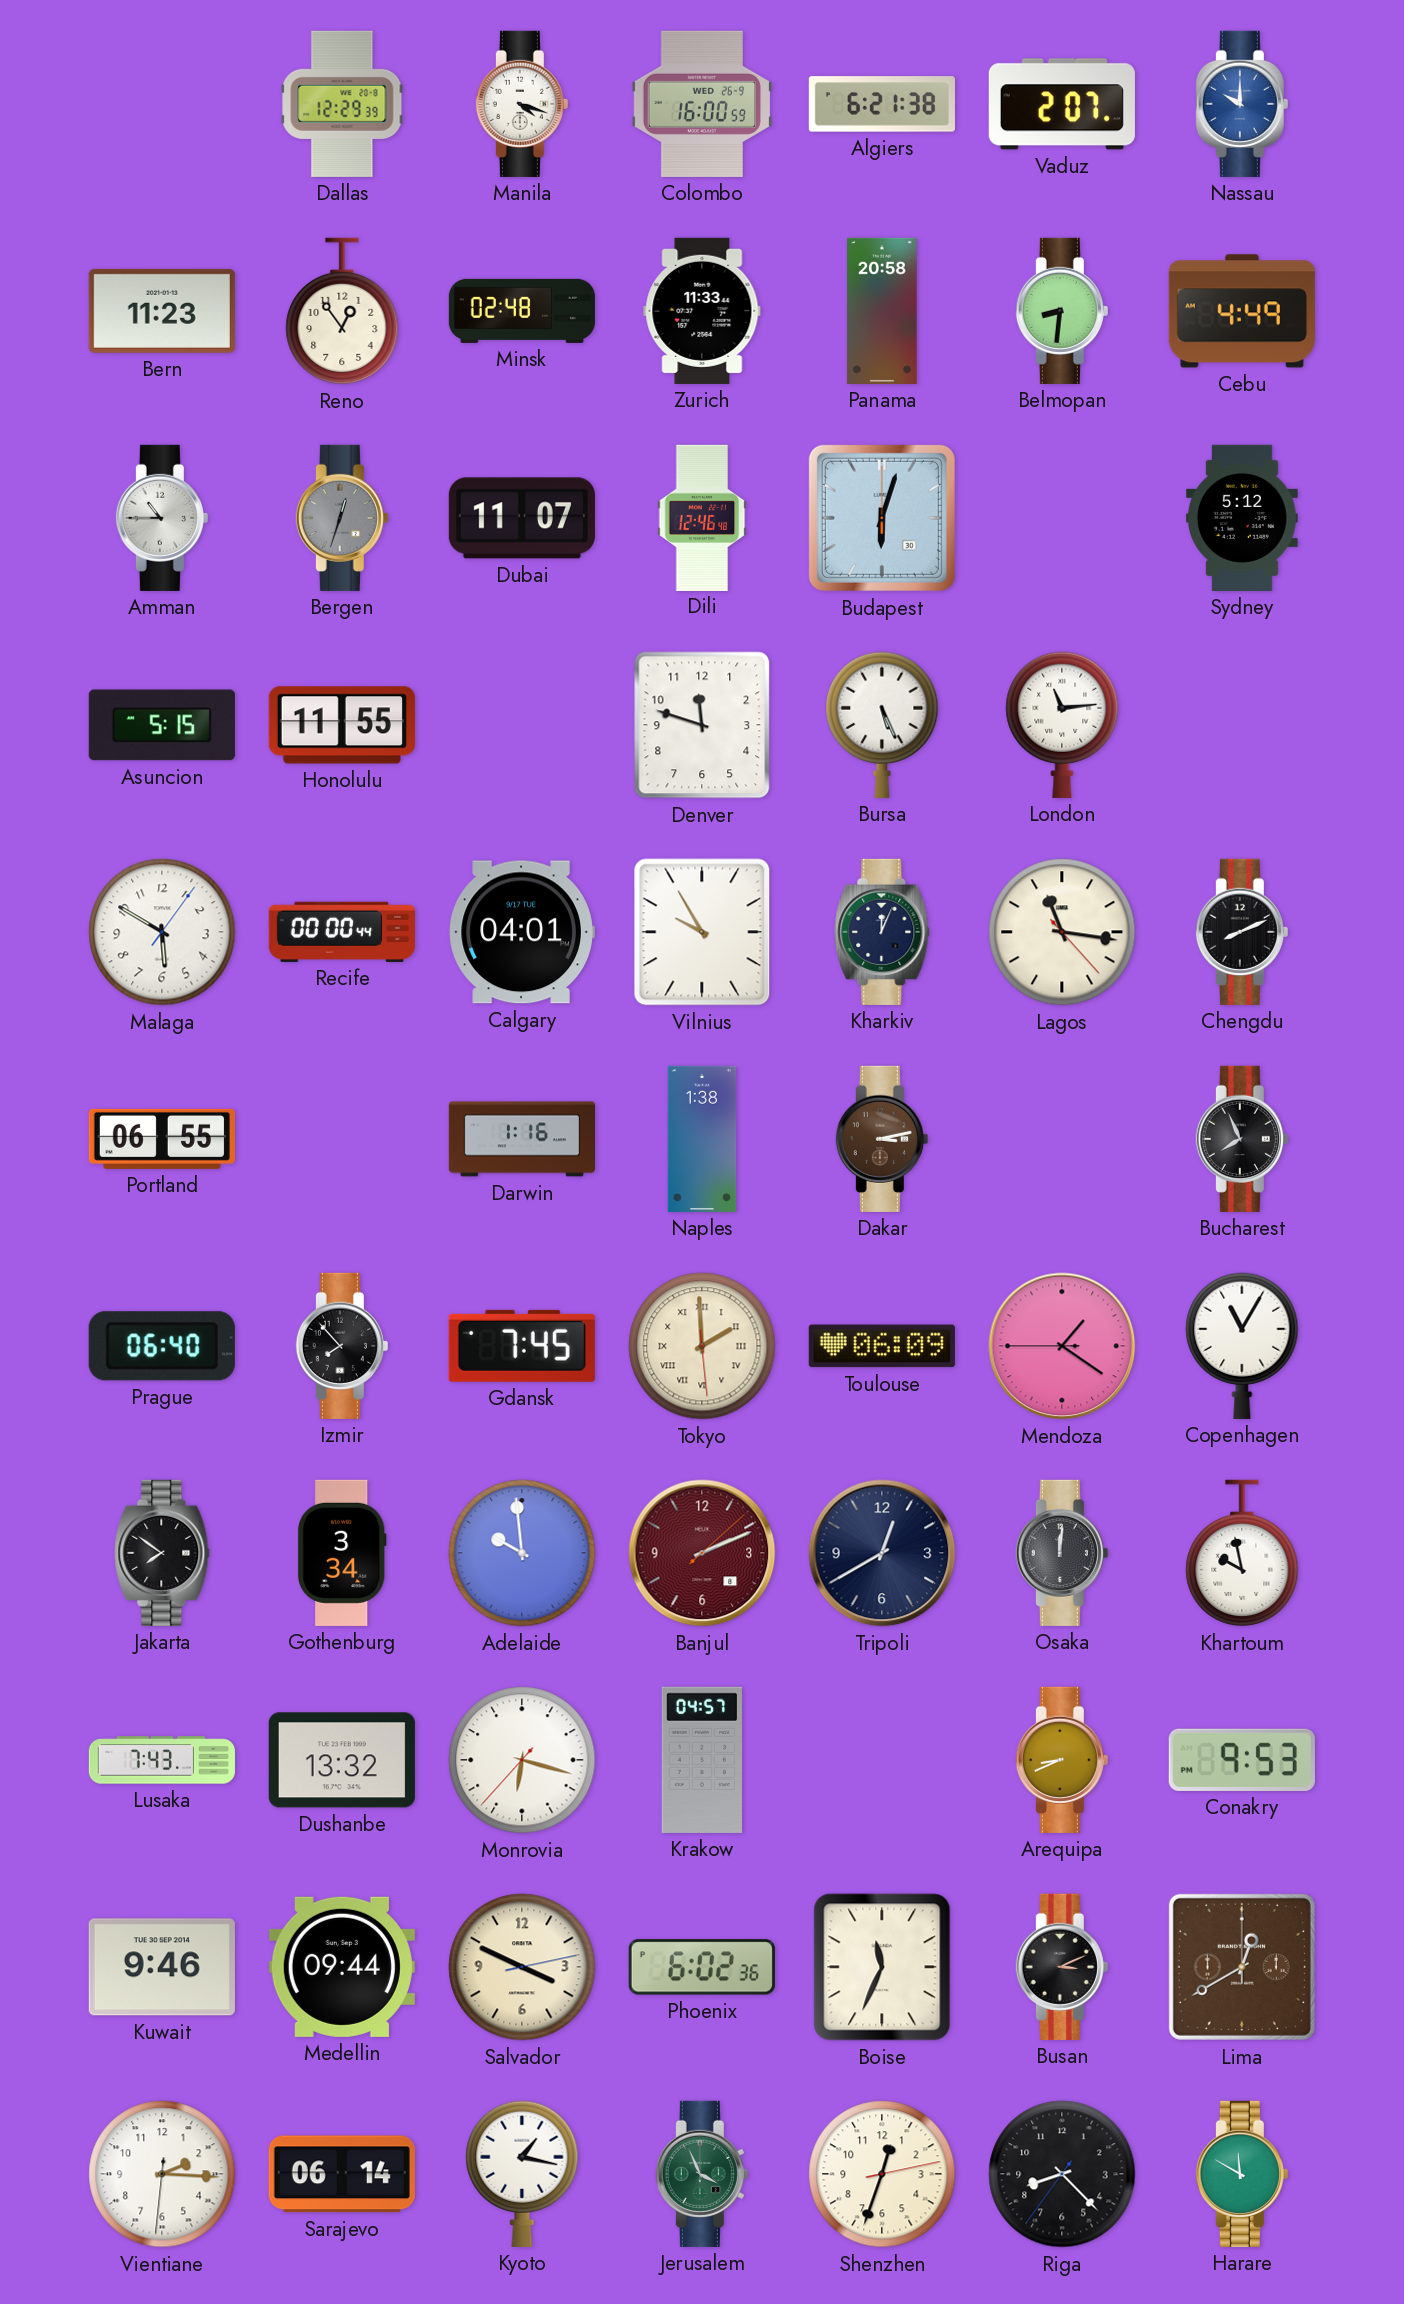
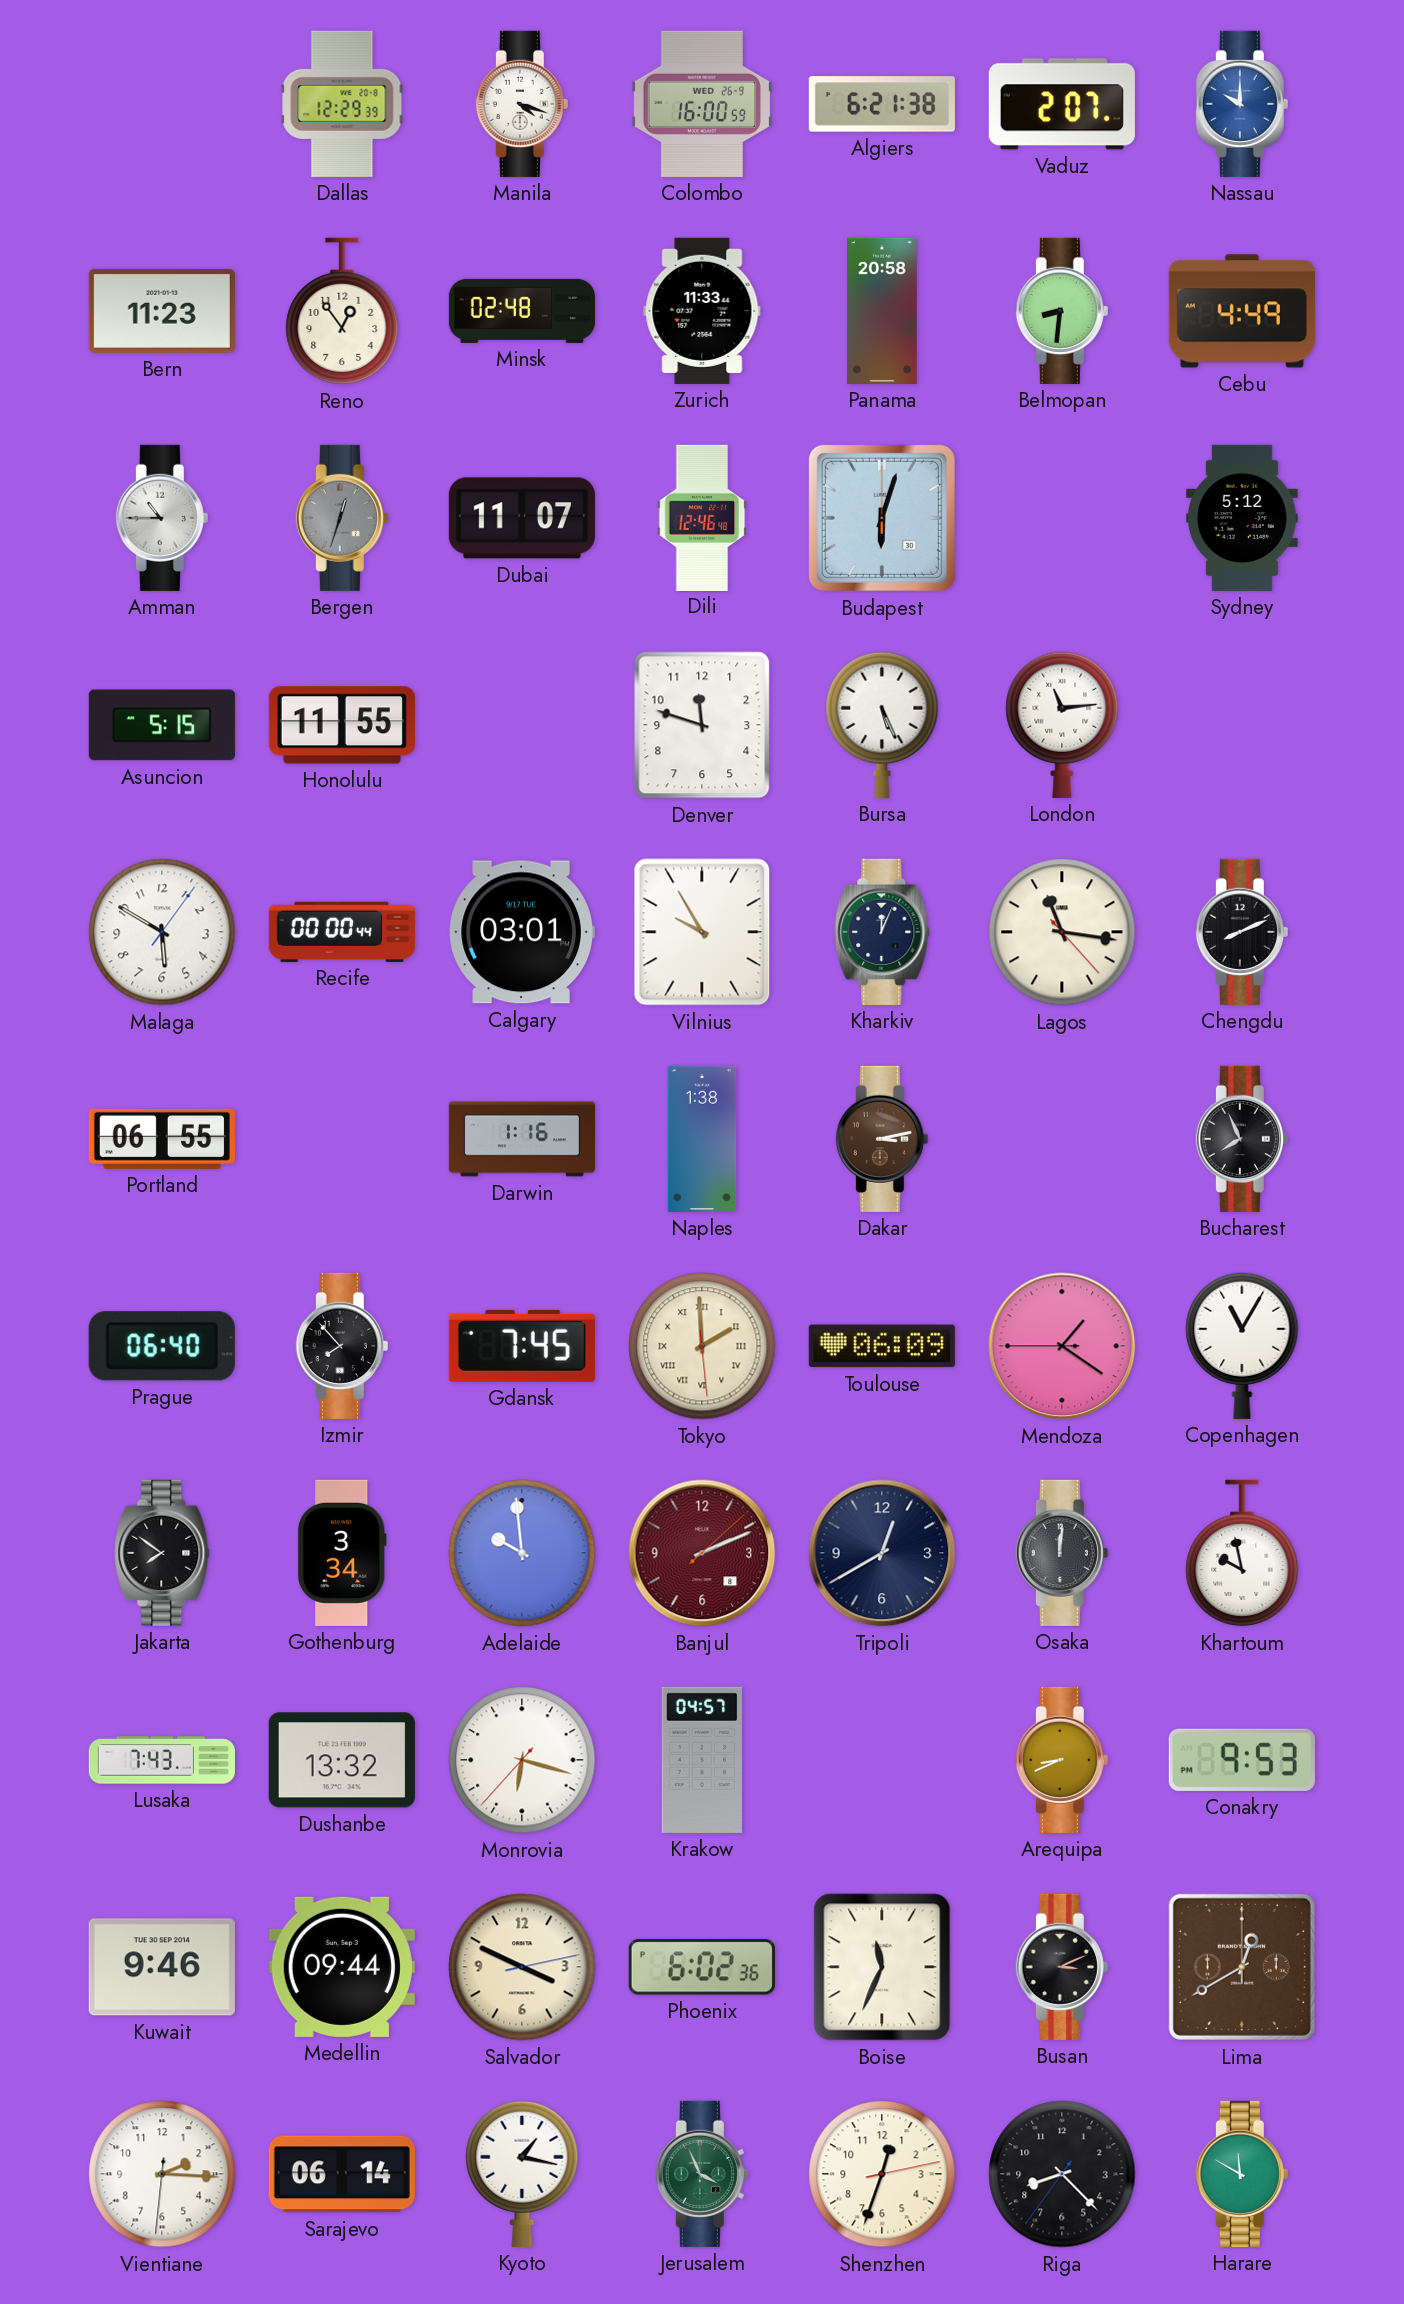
Calgary: 04:01 -> 03:01 (522, 932)
